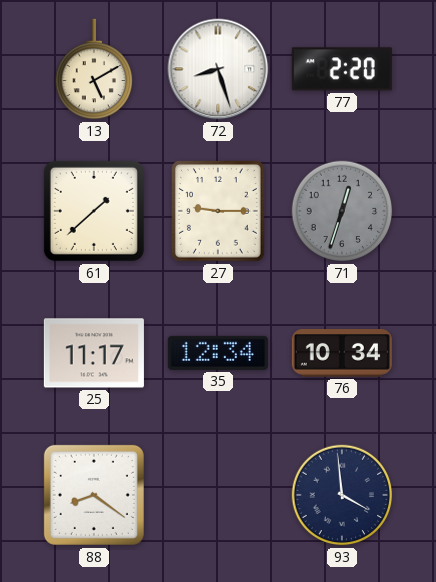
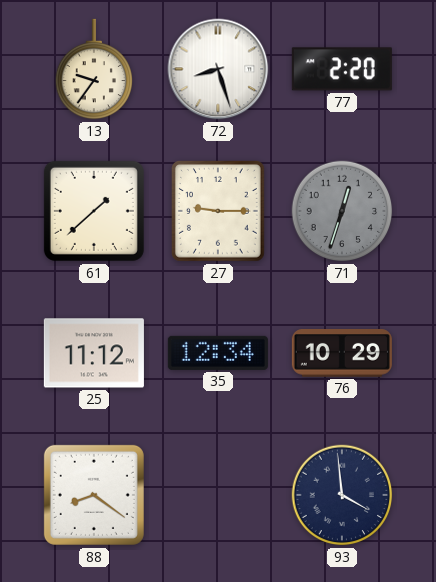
13: 5:10 -> 9:36 (93, 69)
25: 11:17 -> 11:12 (94, 353)
76: 10:34 -> 10:29 (342, 353)
